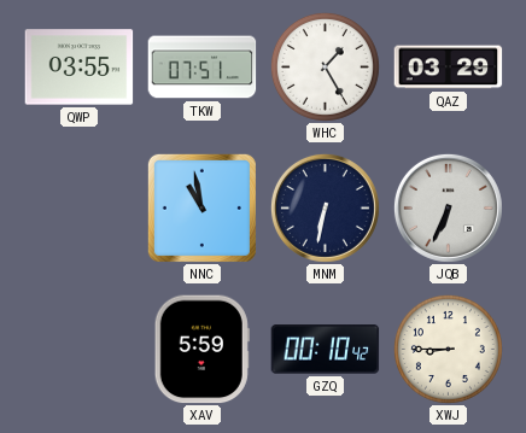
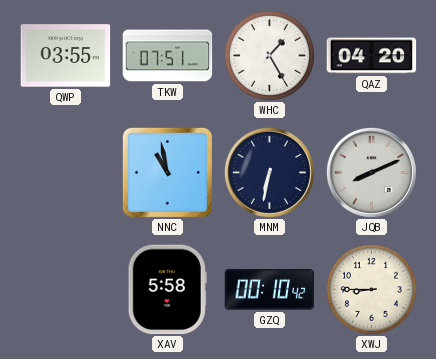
QAZ: 03:29 -> 04:20 (372, 56)
JQB: 6:34 -> 8:11 (371, 172)
XAV: 5:59 -> 5:58 (167, 290)
